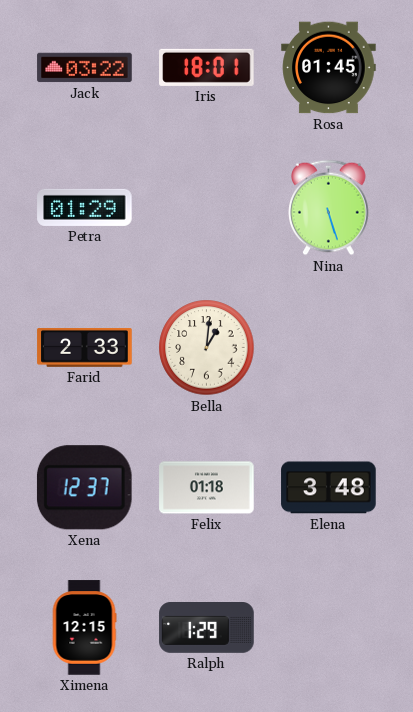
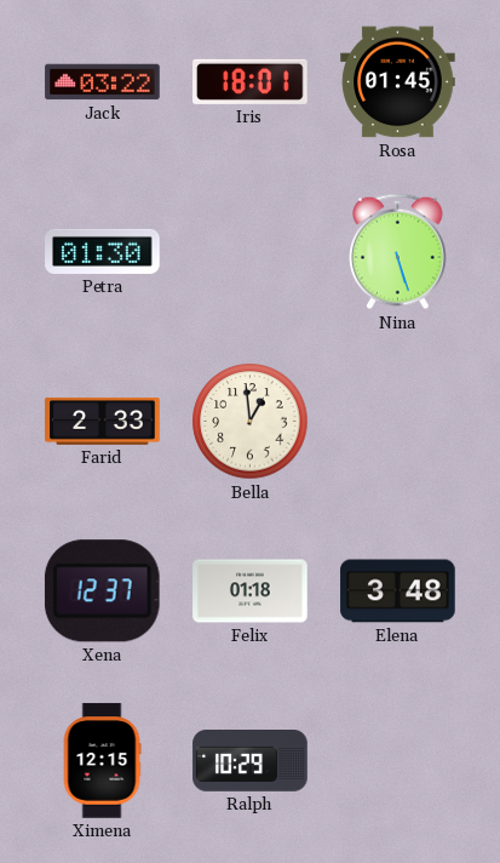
Petra: 01:29 -> 01:30 (103, 251)
Bella: 1:01 -> 12:59 (251, 422)
Ralph: 1:29 -> 10:29 (251, 761)
